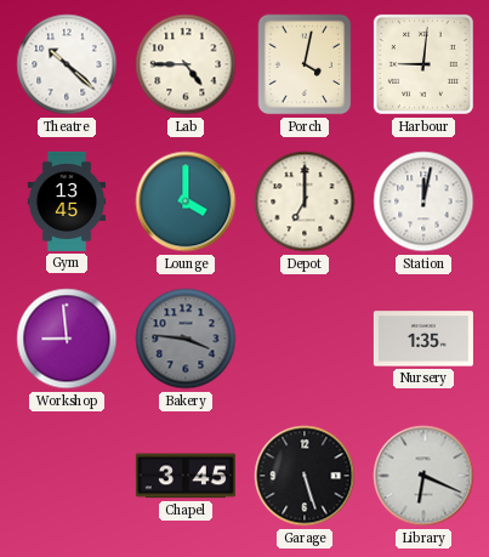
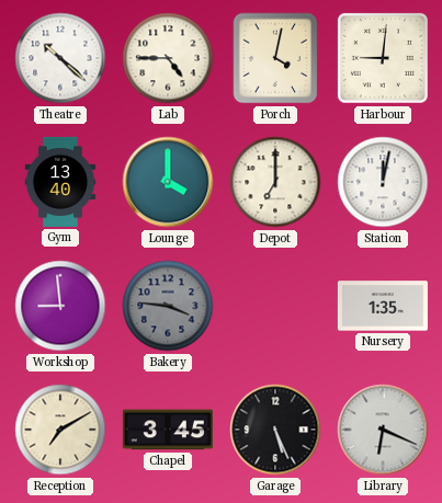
Gym: 13:45 -> 13:40 (60, 182)
Reception: none -> 7:10 (60, 430)
Garage: 5:27 -> 5:26 (275, 430)
